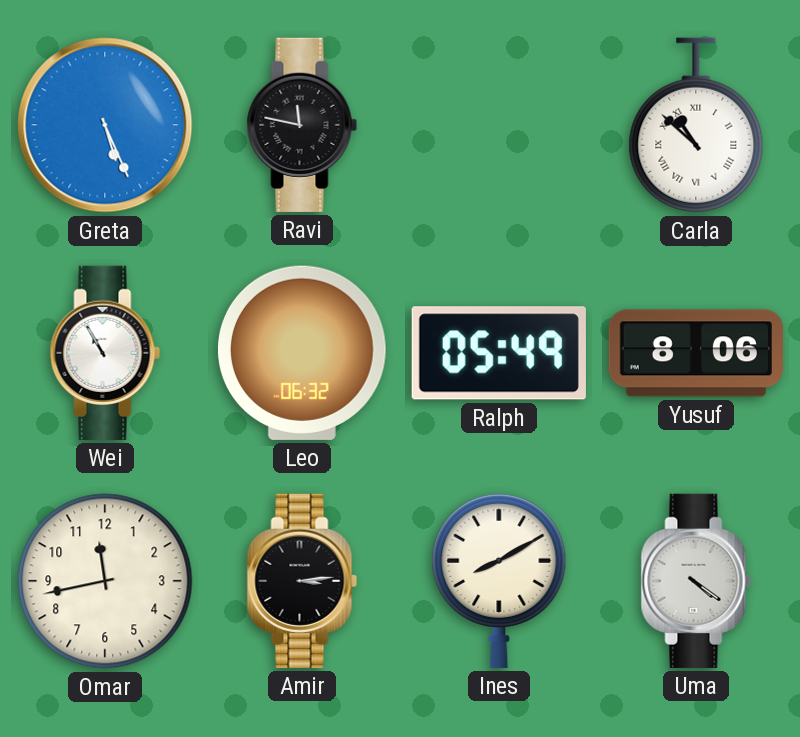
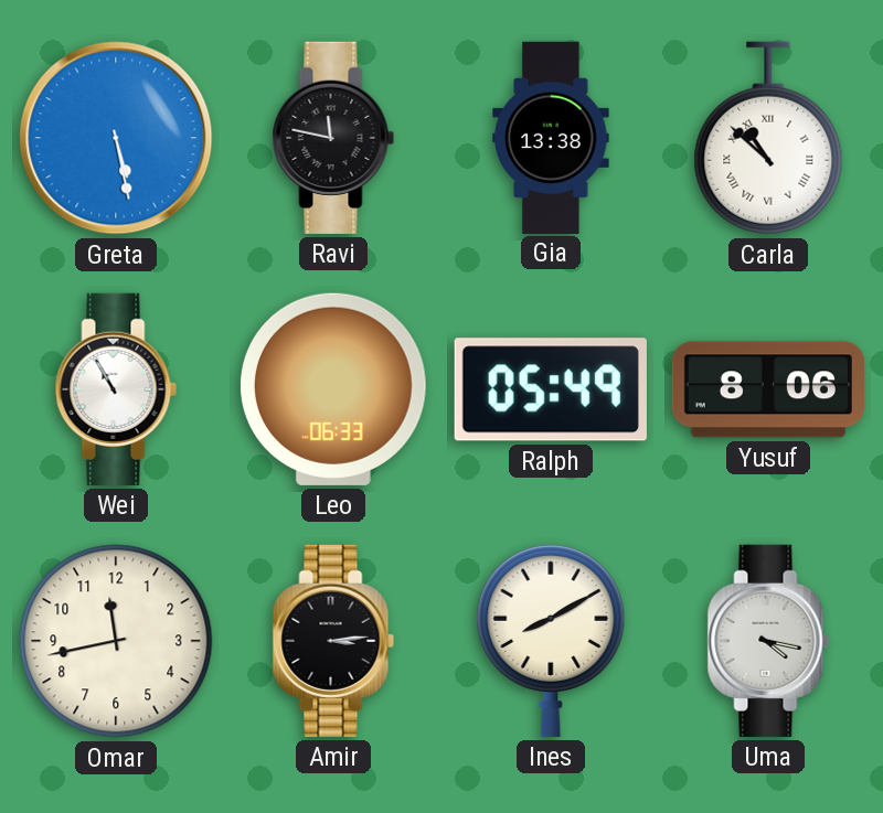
Greta: 5:26 -> 5:28 (116, 138)
Gia: none -> 13:38 (551, 137)
Leo: 06:32 -> 06:33 (333, 389)
Uma: 4:21 -> 4:17 (768, 641)
